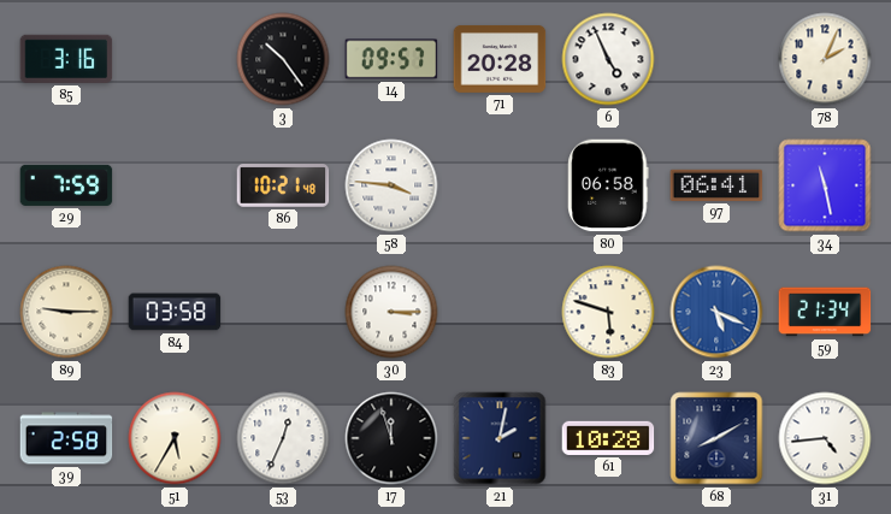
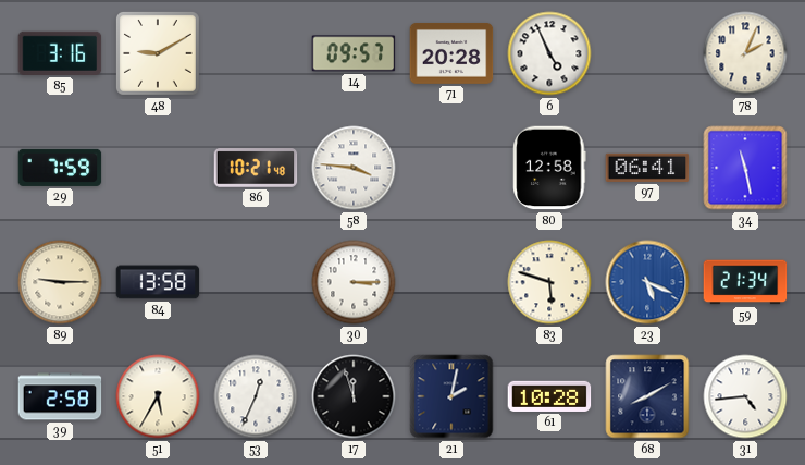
48: none -> 9:10 (158, 53)
3: 10:24 -> none (283, 59)
80: 06:58 -> 12:58 (549, 168)
84: 03:58 -> 13:58 (158, 282)
